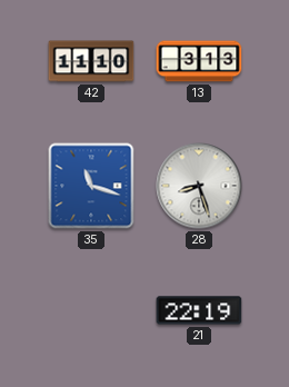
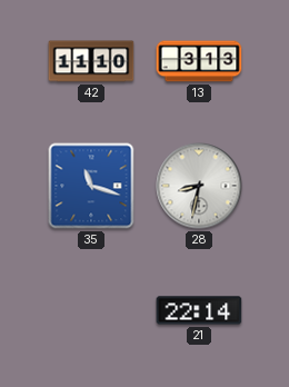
28: 8:27 -> 8:32 (199, 186)
21: 22:19 -> 22:14 (199, 310)
